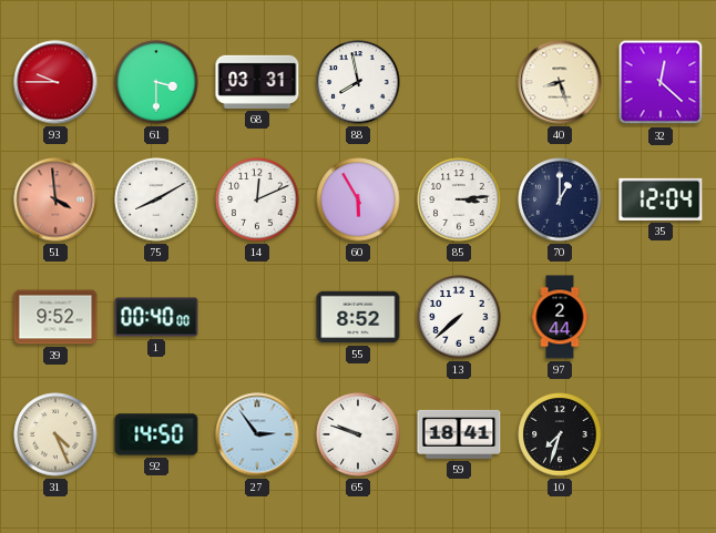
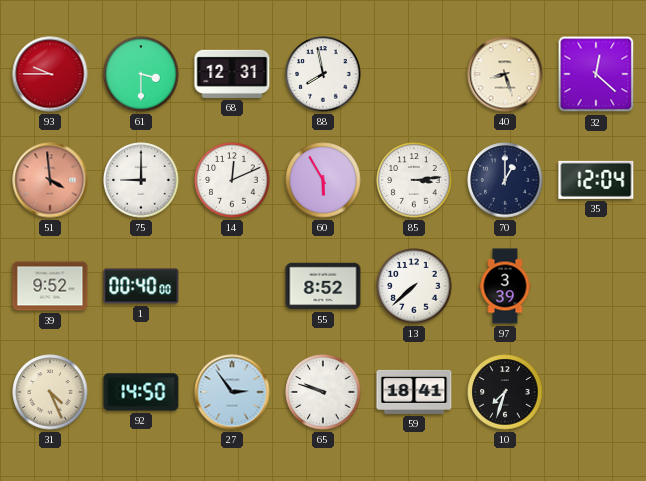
68: 03:31 -> 12:31 (232, 74)
75: 8:10 -> 9:00 (141, 180)
97: 2:44 -> 3:39 (505, 286)
